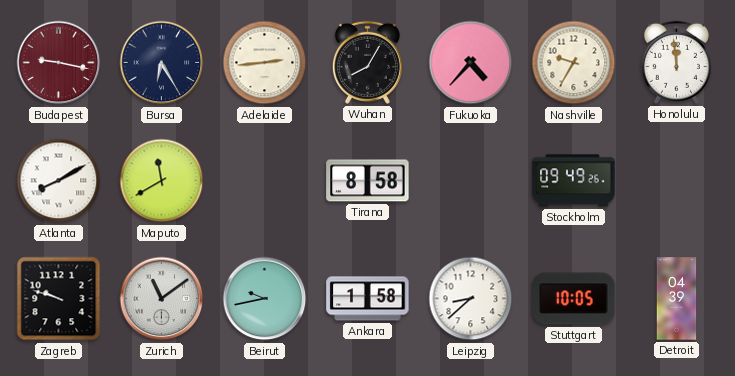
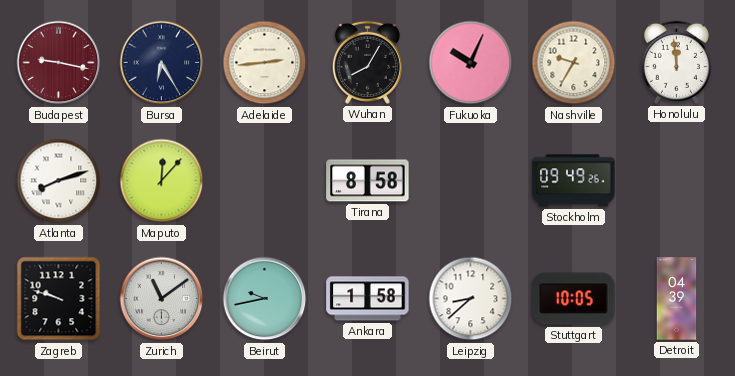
Fukuoka: 4:37 -> 10:04 (471, 63)
Atlanta: 8:10 -> 8:12 (59, 181)
Maputo: 11:40 -> 12:07 (162, 181)
